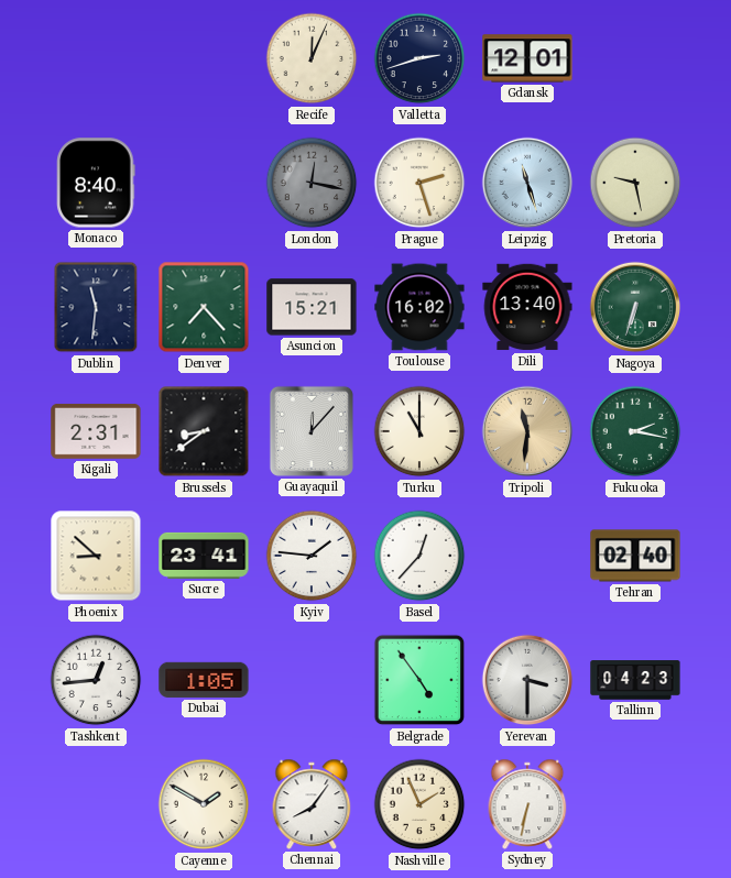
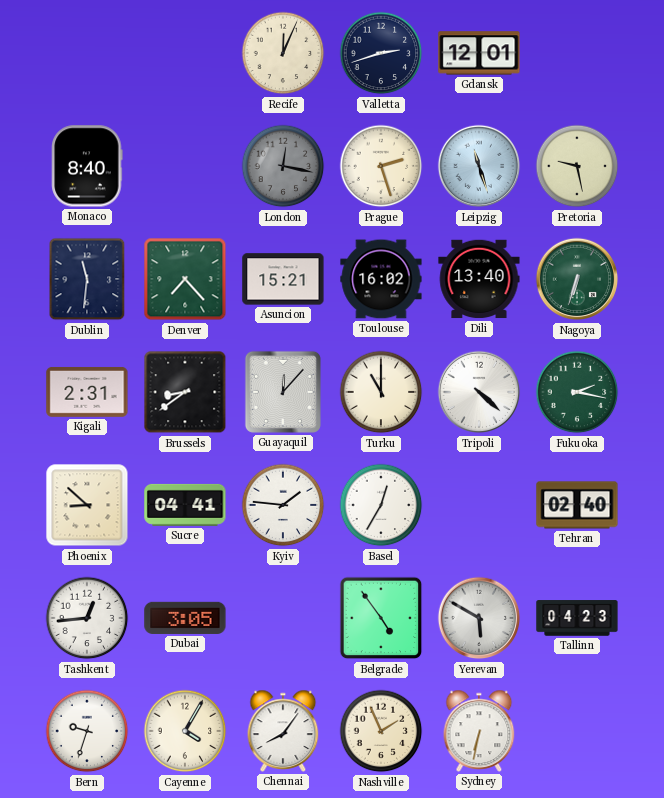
Tripoli: 11:31 -> 4:22 (479, 392)
Tripoli dial: champagne -> white (479, 392)
Sucre: 23:41 -> 04:41 (185, 505)
Basel: 12:37 -> 12:35 (381, 505)
Dubai: 1:05 -> 3:05 (185, 618)
Yerevan: 3:30 -> 5:50 (479, 618)
Bern: none -> 9:33 (87, 731)
Cayenne: 1:50 -> 4:05 (185, 731)
